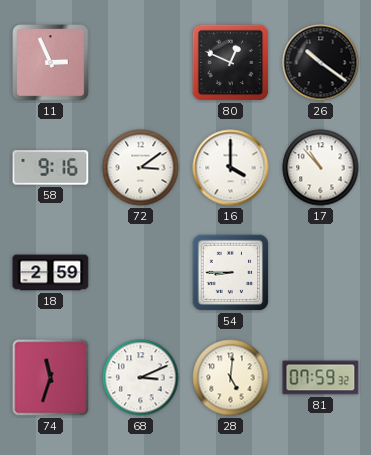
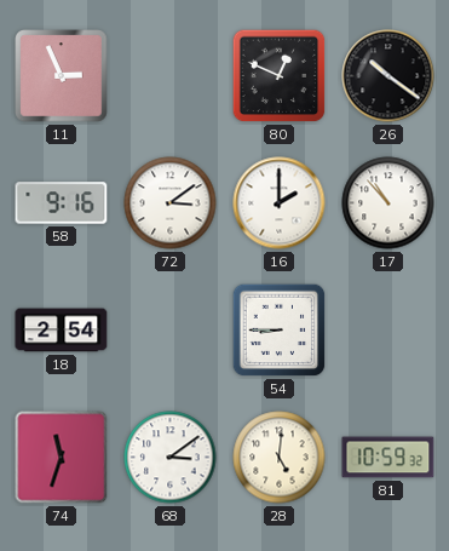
16: 4:00 -> 2:00 (280, 203)
18: 2:59 -> 2:54 (62, 331)
68: 3:11 -> 3:09 (171, 458)
81: 07:59 -> 10:59 (388, 458)
